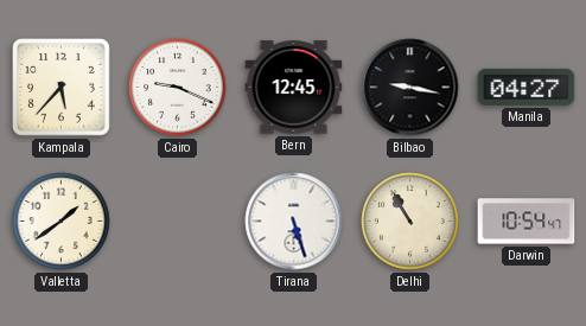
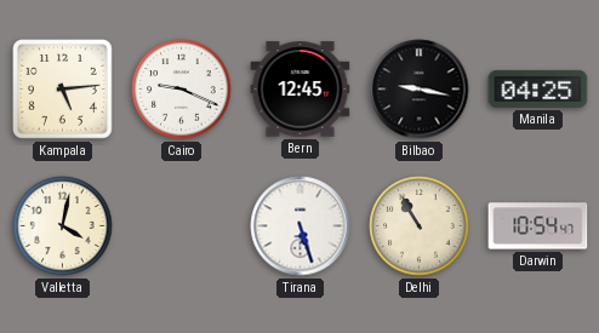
Kampala: 5:37 -> 5:14 (63, 90)
Manila: 04:27 -> 04:25 (538, 88)
Valletta: 1:39 -> 4:02 (63, 226)
